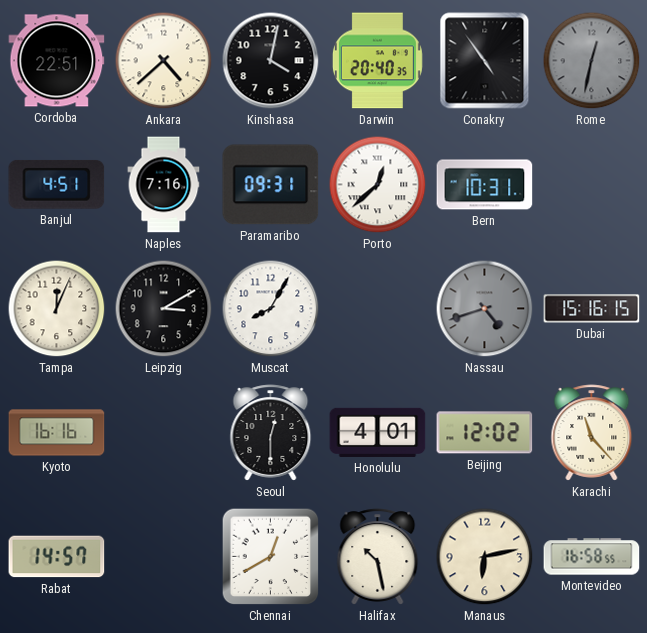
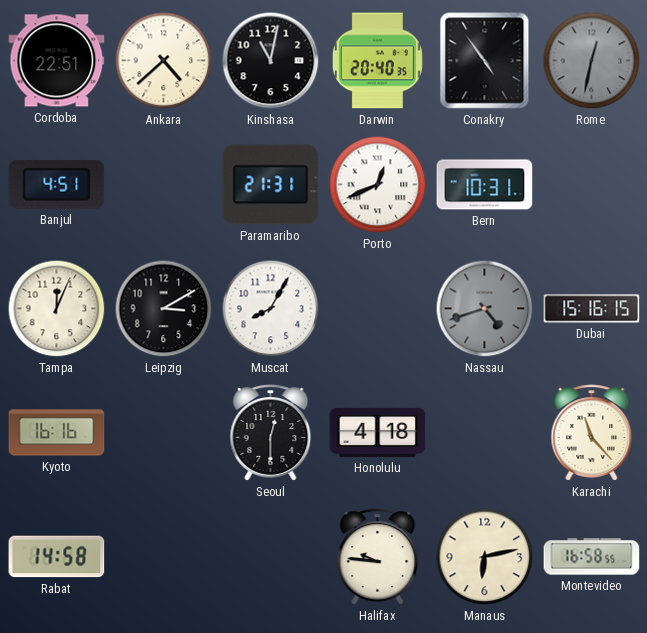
Kinshasa: 4:02 -> 11:02 (271, 61)
Naples: 7:16 -> none (164, 185)
Paramaribo: 09:31 -> 21:31 (271, 185)
Porto: 12:38 -> 12:41 (378, 185)
Honolulu: 4:01 -> 4:18 (378, 432)
Beijing: 12:02 -> none (485, 433)
Rabat: 14:57 -> 14:58 (57, 557)
Chennai: 12:40 -> none (271, 557)
Halifax: 10:28 -> 9:46 (378, 557)
